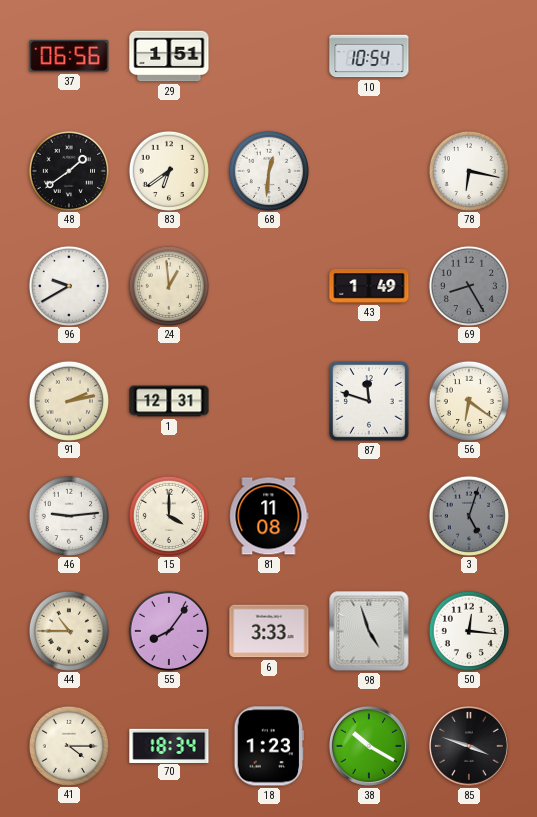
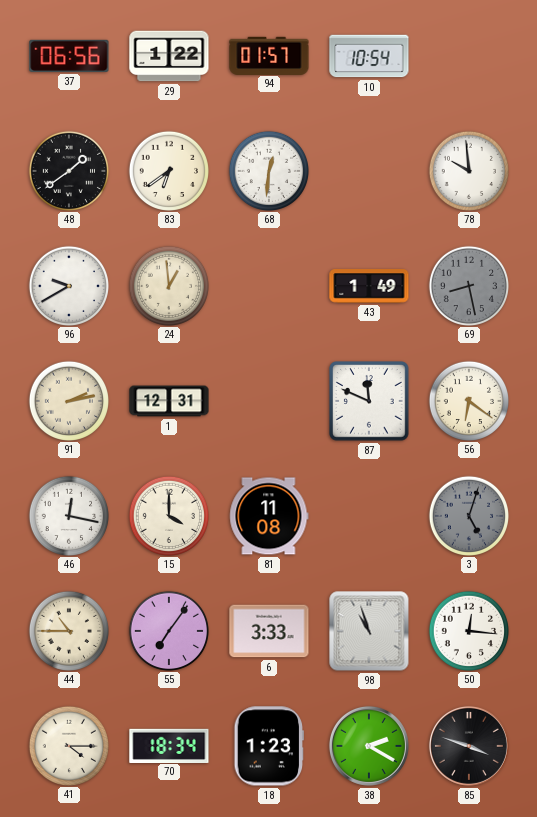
29: 1:51 -> 1:22 (169, 56)
94: none -> 01:57 (269, 55)
78: 6:17 -> 9:59 (468, 170)
69: 8:25 -> 8:28 (468, 285)
87: 11:48 -> 11:49 (369, 401)
46: 9:14 -> 12:17 (68, 515)
55: 8:06 -> 7:06 (168, 630)
98: 4:57 -> 10:57 (369, 631)
38: 10:20 -> 2:20 (369, 746)
